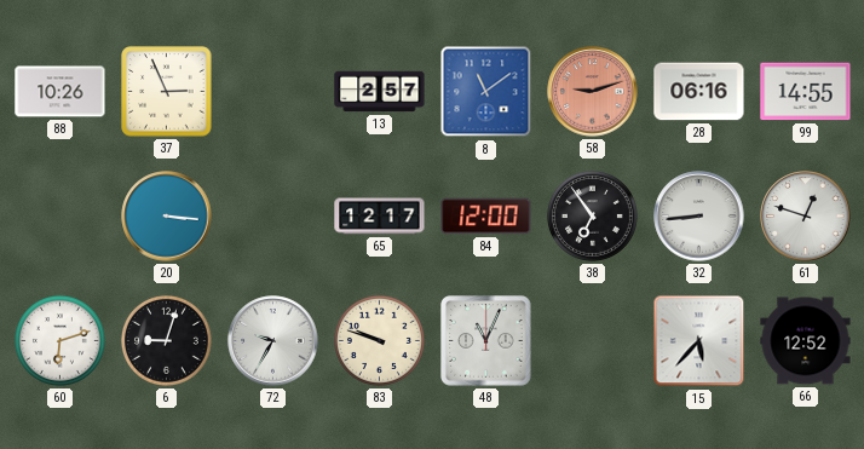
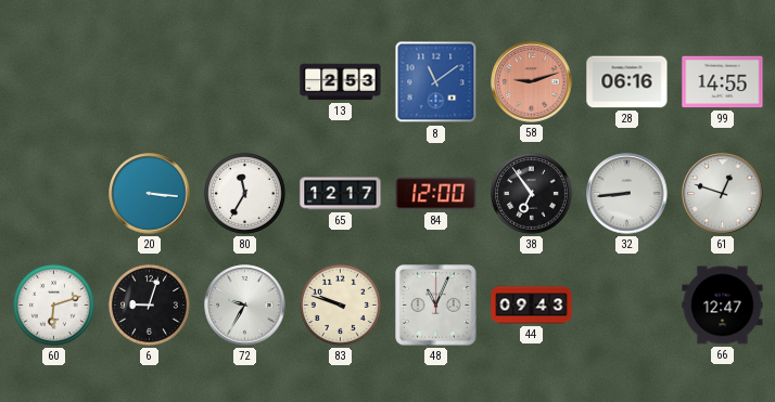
88: 10:26 -> none (61, 92)
37: 2:56 -> none (167, 92)
13: 2:57 -> 2:53 (341, 82)
80: none -> 11:35 (244, 193)
44: none -> 09:43 (532, 306)
15: 5:37 -> none (699, 341)
66: 12:52 -> 12:47 (723, 306)
